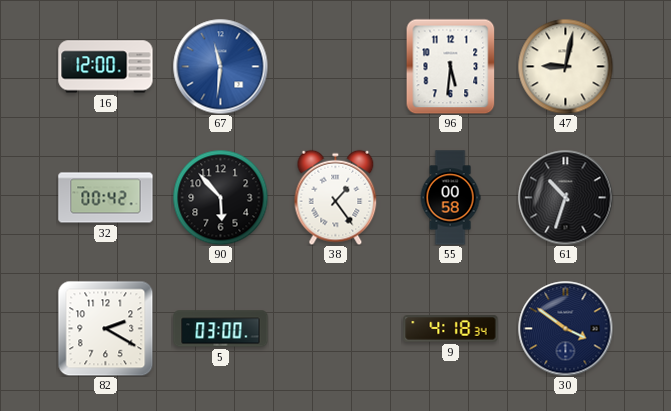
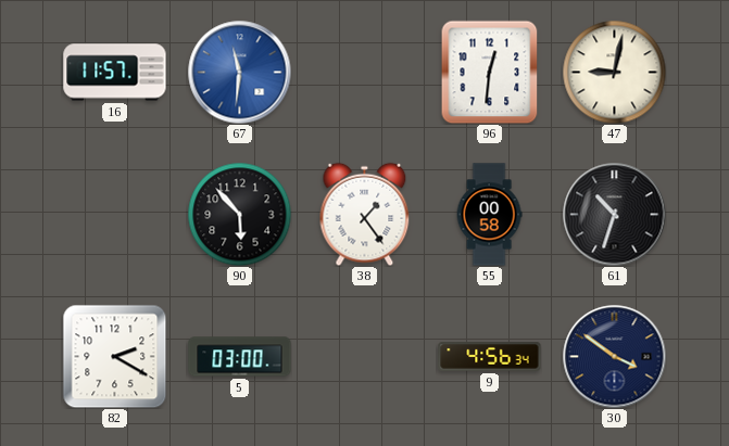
16: 12:00 -> 11:57 (115, 73)
96: 5:31 -> 12:31 (490, 72)
32: 00:42 -> none (106, 198)
9: 4:18 -> 4:56 (490, 357)
